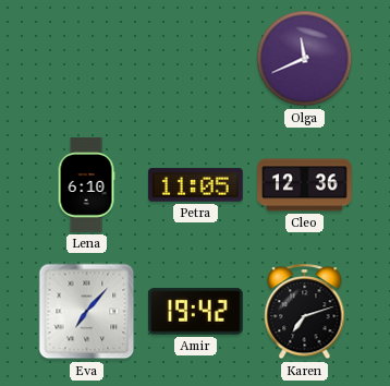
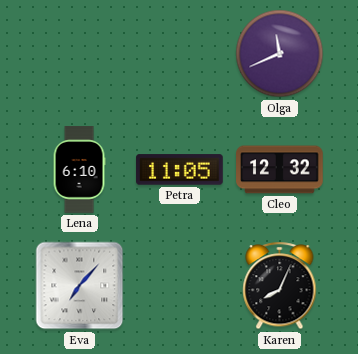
Cleo: 12:36 -> 12:32 (280, 170)
Amir: 19:42 -> none (196, 312)
Karen: 7:12 -> 8:04 (280, 286)
